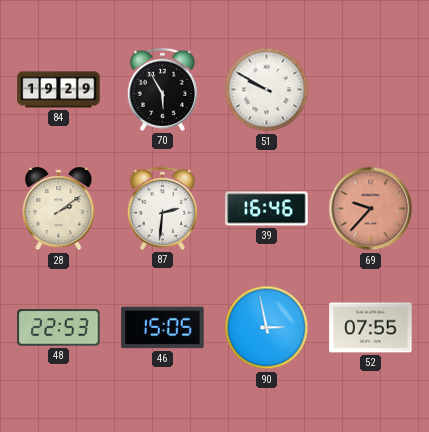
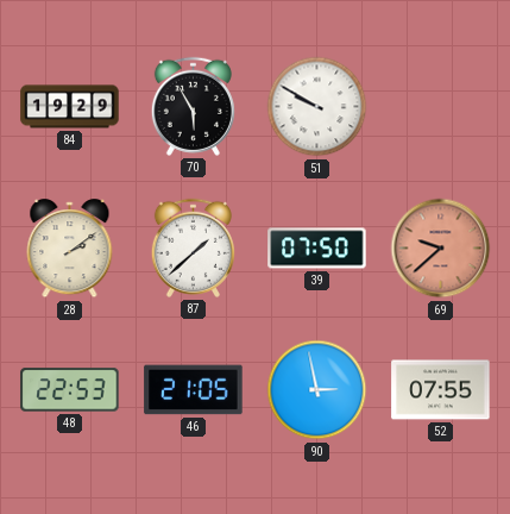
87: 2:31 -> 1:38 (193, 247)
39: 16:46 -> 07:50 (317, 249)
69: 9:37 -> 9:38 (441, 249)
46: 15:05 -> 21:05 (194, 390)
